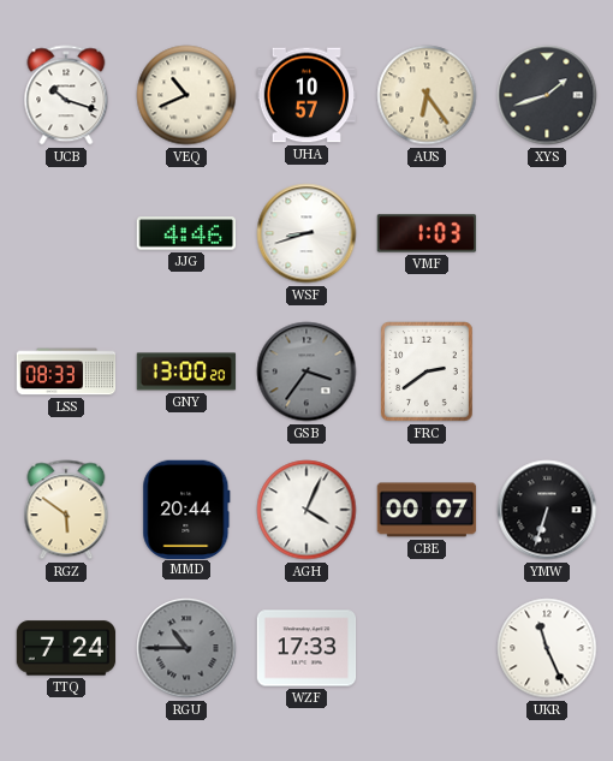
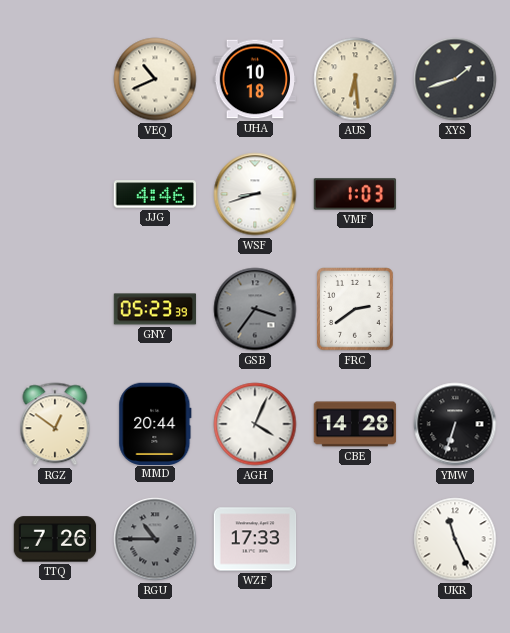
UCB: 10:18 -> none (66, 95)
UHA: 10:57 -> 10:18 (255, 79)
AUS: 6:24 -> 6:29 (355, 79)
LSS: 08:33 -> none (66, 371)
GNY: 13:00 -> 05:23 (155, 309)
RGZ: 5:51 -> 12:51 (55, 424)
CBE: 00:07 -> 14:28 (355, 424)
TTQ: 7:24 -> 7:26 (55, 539)
